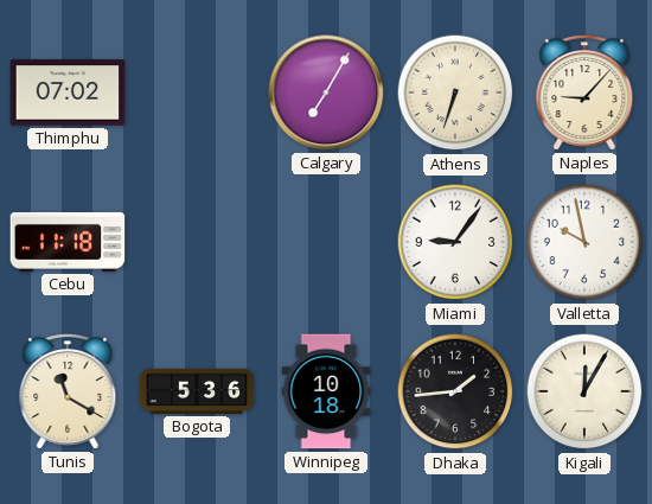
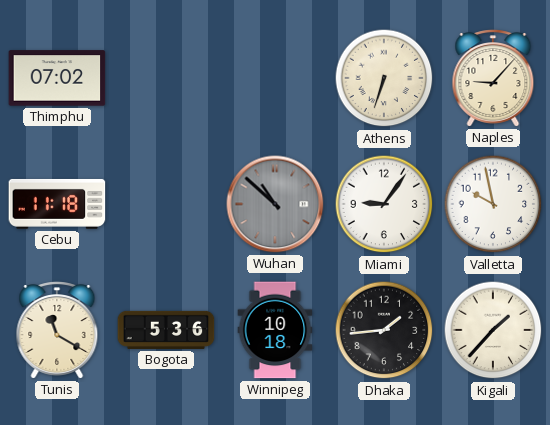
Calgary: 7:05 -> none (326, 92)
Wuhan: none -> 10:52 (275, 204)
Kigali: 12:05 -> 1:37 (493, 330)
